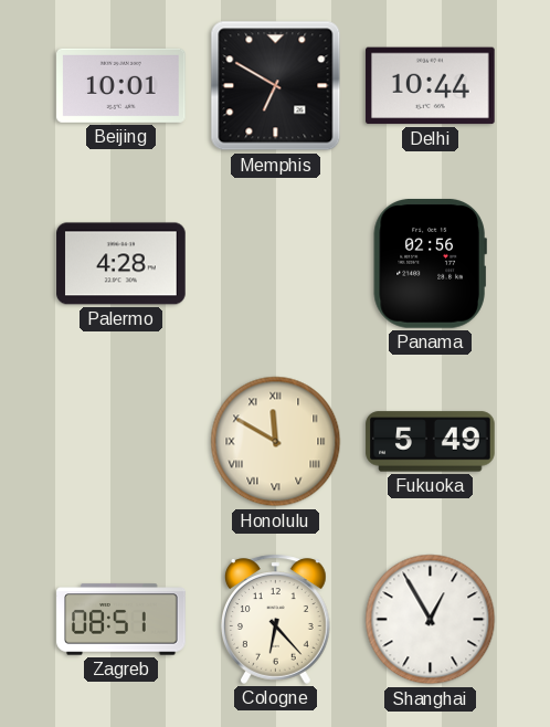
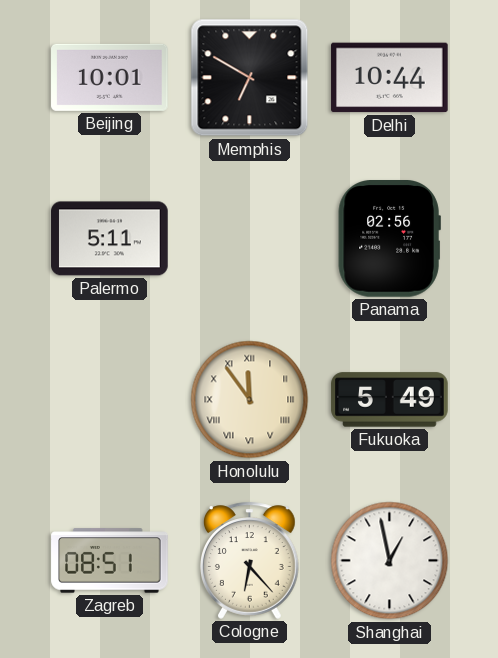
Palermo: 4:28 -> 5:11 (110, 239)
Honolulu: 11:50 -> 11:54 (250, 400)
Shanghai: 12:55 -> 12:58 (390, 561)
